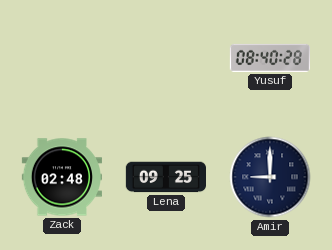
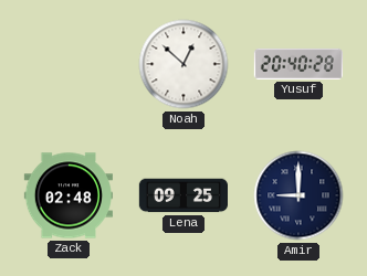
Noah: none -> 12:52 (183, 64)
Yusuf: 08:40 -> 20:40 (297, 64)
